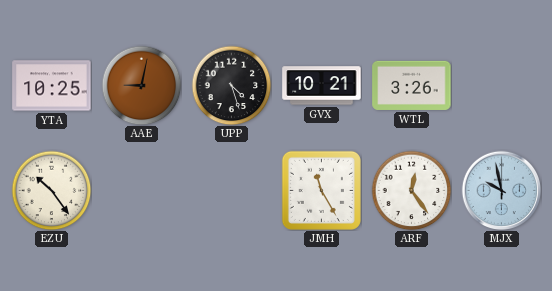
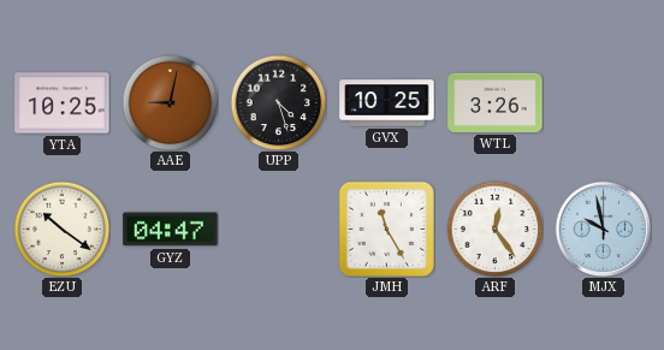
GVX: 10:21 -> 10:25 (387, 103)
EZU: 10:24 -> 10:21 (61, 229)
GYZ: none -> 04:47 (171, 230)
